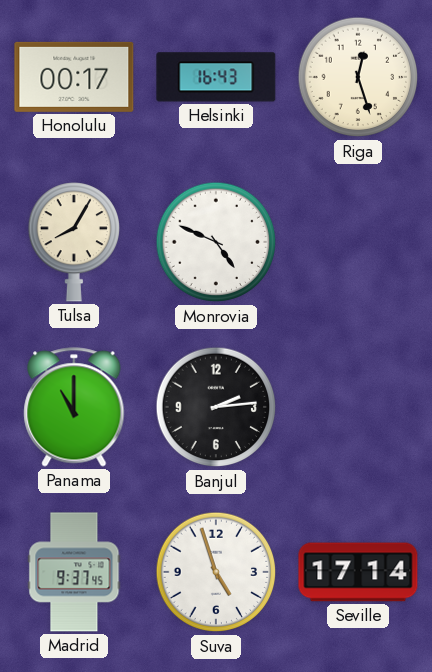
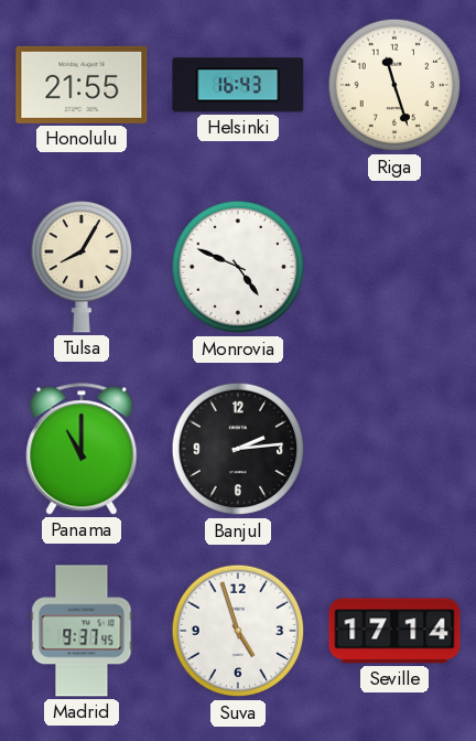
Honolulu: 00:17 -> 21:55 (82, 85)
Riga: 12:27 -> 11:27 (394, 85)
